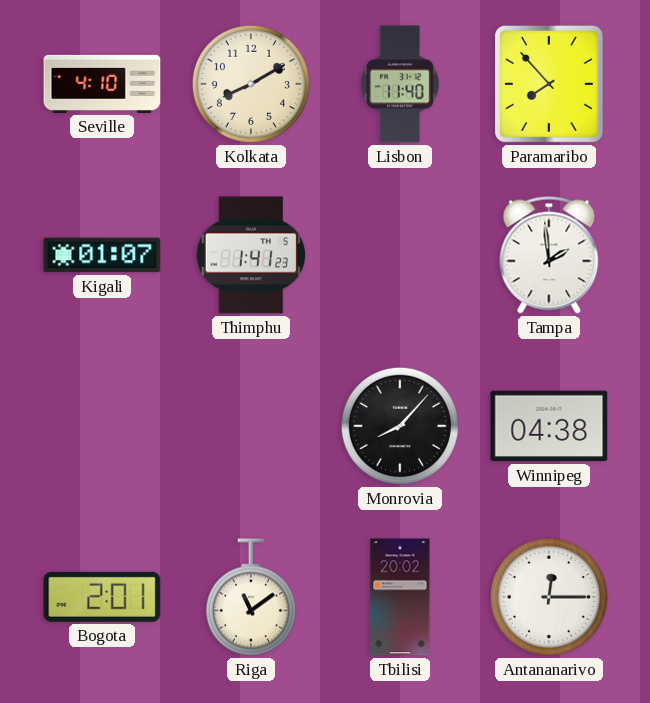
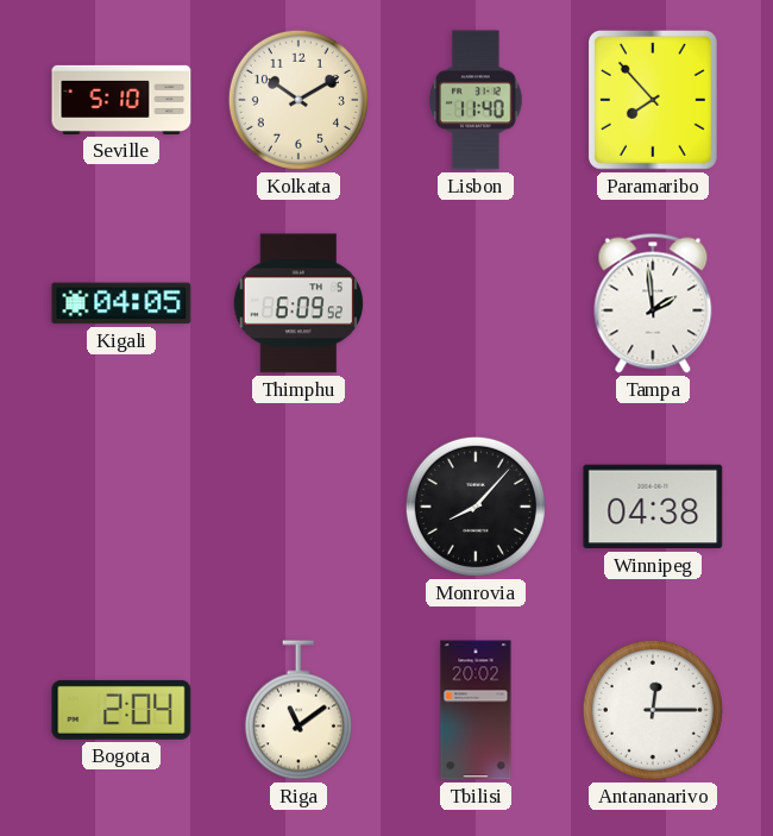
Seville: 4:10 -> 5:10 (121, 100)
Kolkata: 8:10 -> 10:10 (298, 100)
Kigali: 01:07 -> 04:05 (121, 303)
Thimphu: 1:41 -> 6:09 (298, 303)
Bogota: 2:01 -> 2:04 (121, 710)
